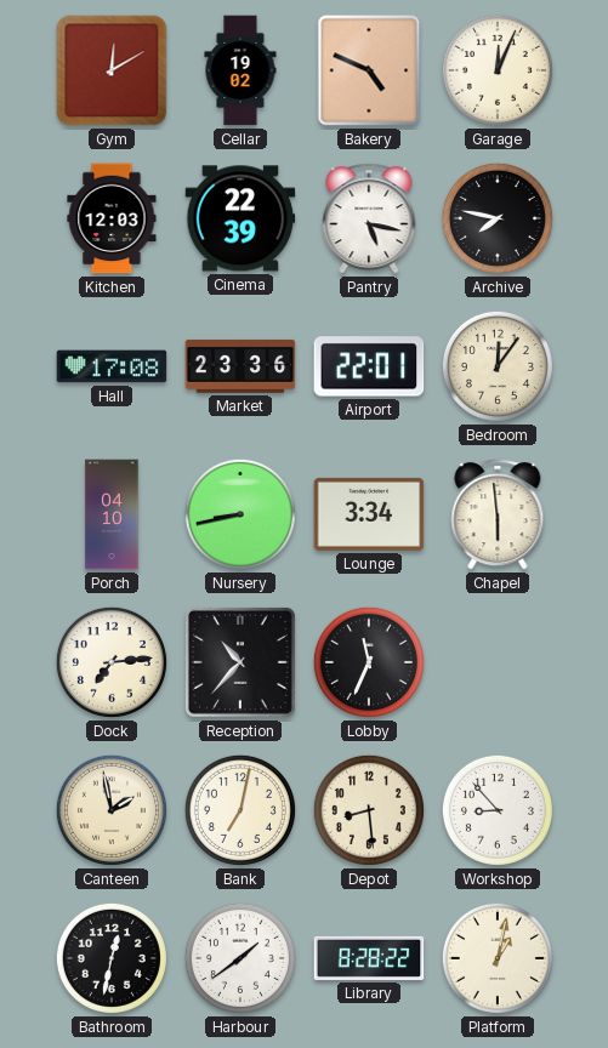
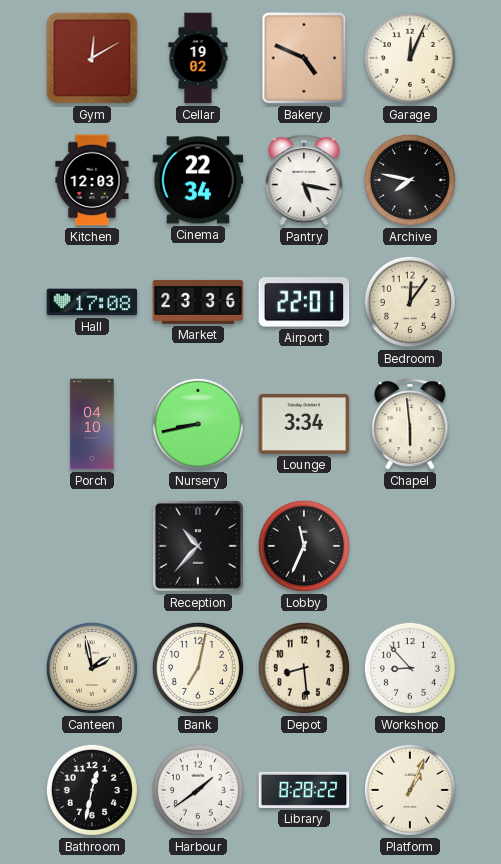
Cinema: 22:39 -> 22:34 (198, 180)
Dock: 7:14 -> none (112, 662)
Platform: 1:02 -> 1:04 (410, 790)
